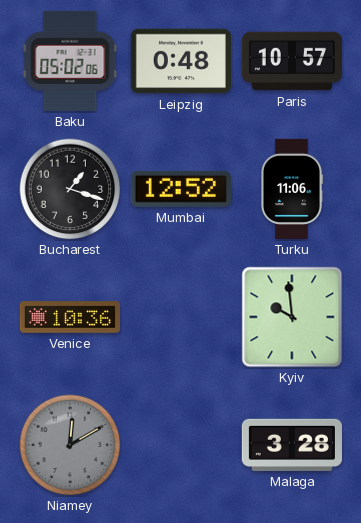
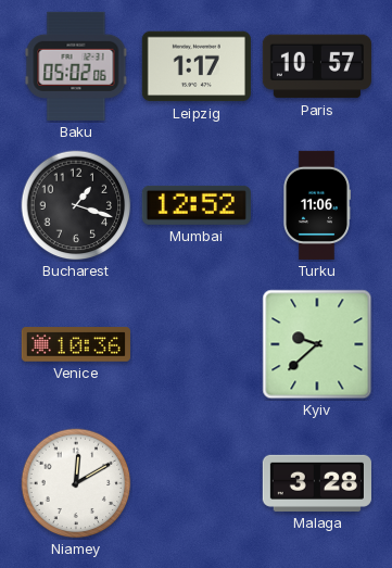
Leipzig: 0:48 -> 1:17 (197, 66)
Kyiv: 9:59 -> 9:38 (317, 344)
Niamey dial: grey -> white (76, 483)
